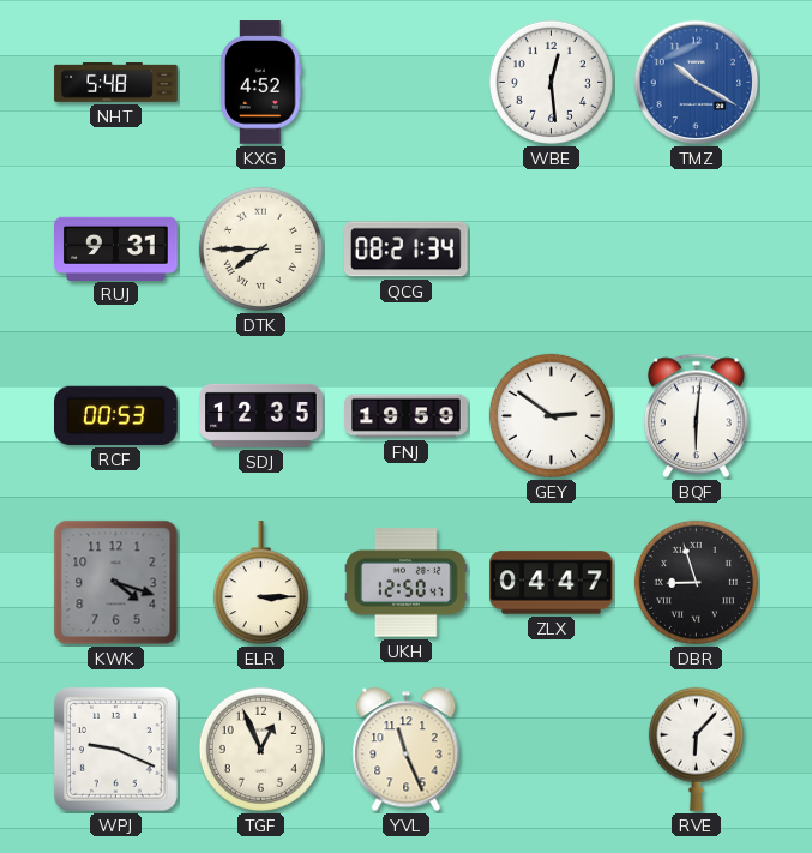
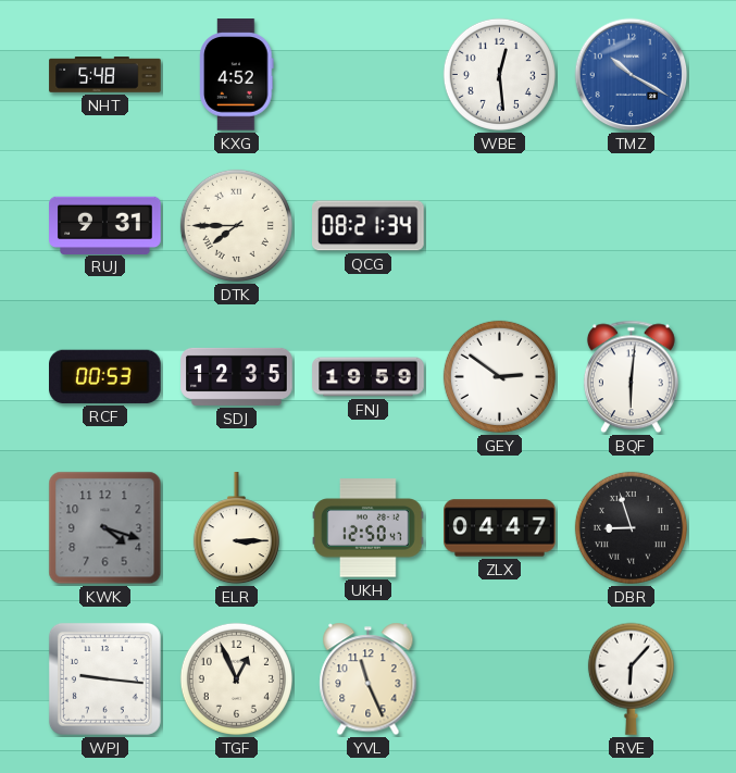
WPJ: 9:19 -> 9:16 (104, 678)
